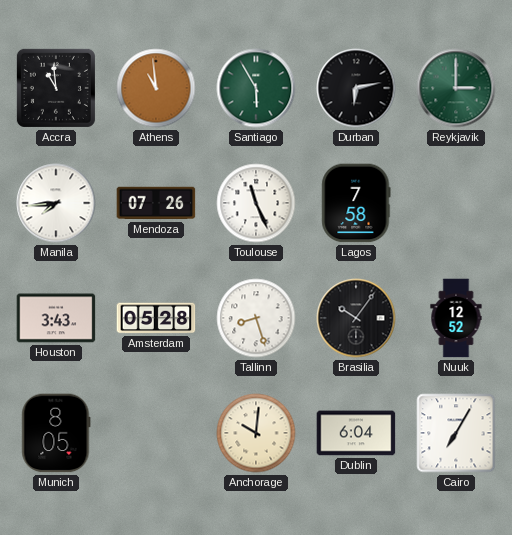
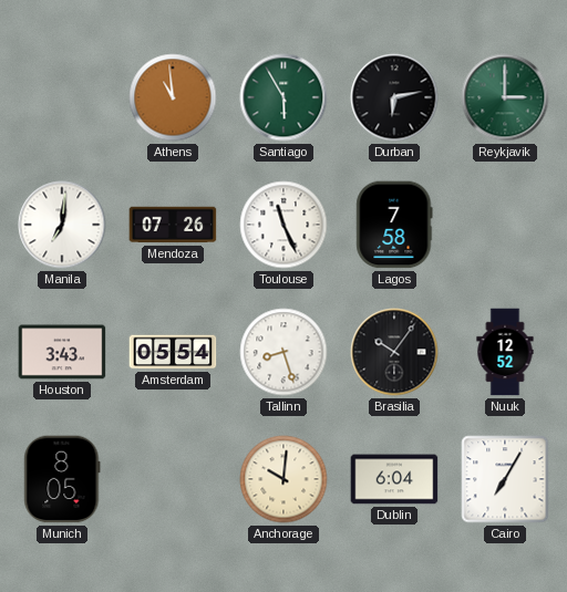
Accra: 10:59 -> none (56, 88)
Manila: 7:44 -> 7:01 (62, 225)
Amsterdam: 05:28 -> 05:54 (173, 352)
